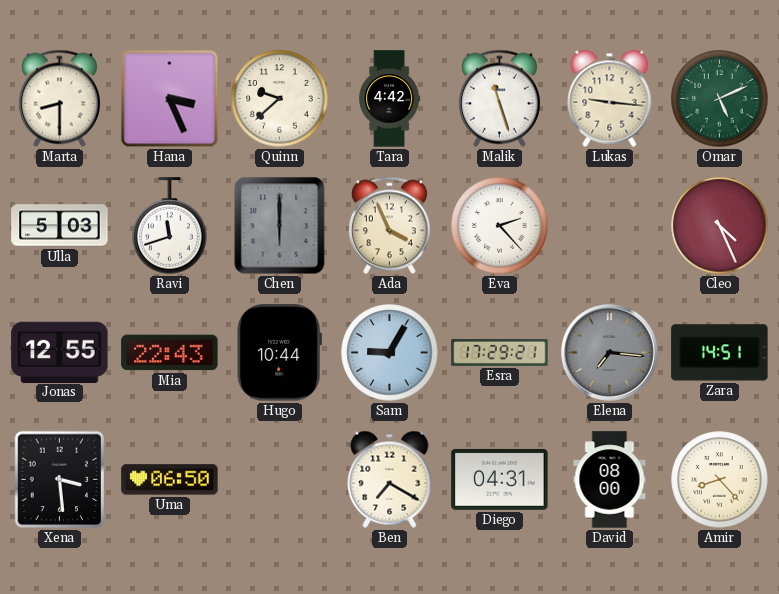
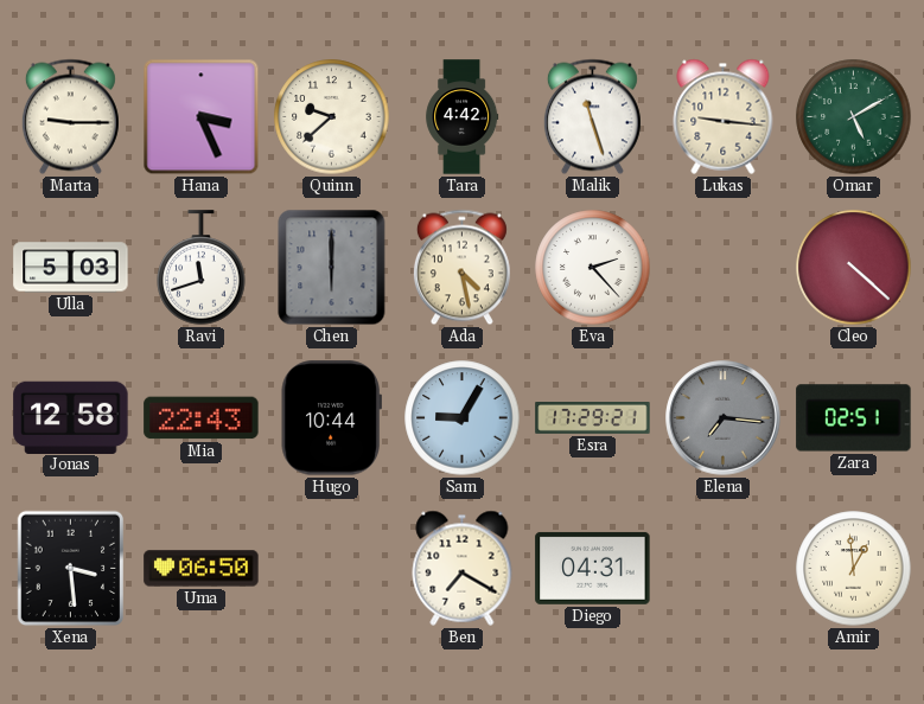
Marta: 8:30 -> 9:15 (70, 117)
Omar: 5:11 -> 5:10 (854, 117)
Ada: 3:56 -> 4:28 (461, 268)
Cleo: 4:26 -> 4:22 (854, 268)
Jonas: 12:55 -> 12:58 (71, 417)
Zara: 14:51 -> 02:51 (854, 418)
David: 08:00 -> none (610, 480)
Amir: 8:23 -> 12:59 (854, 569)
